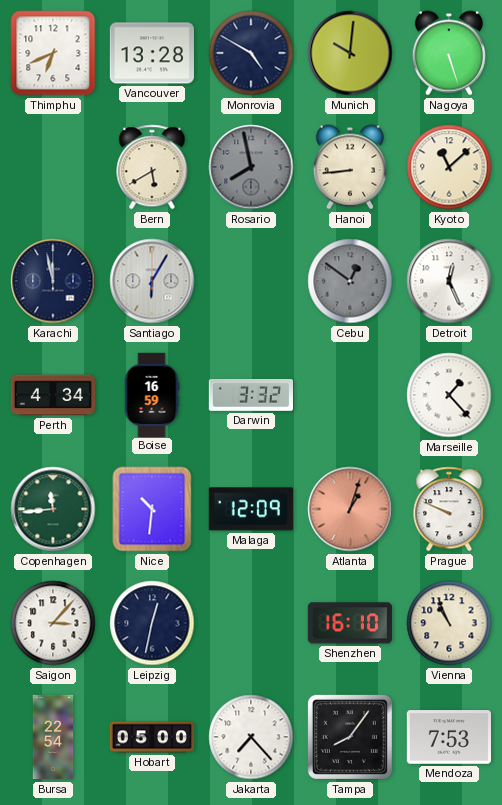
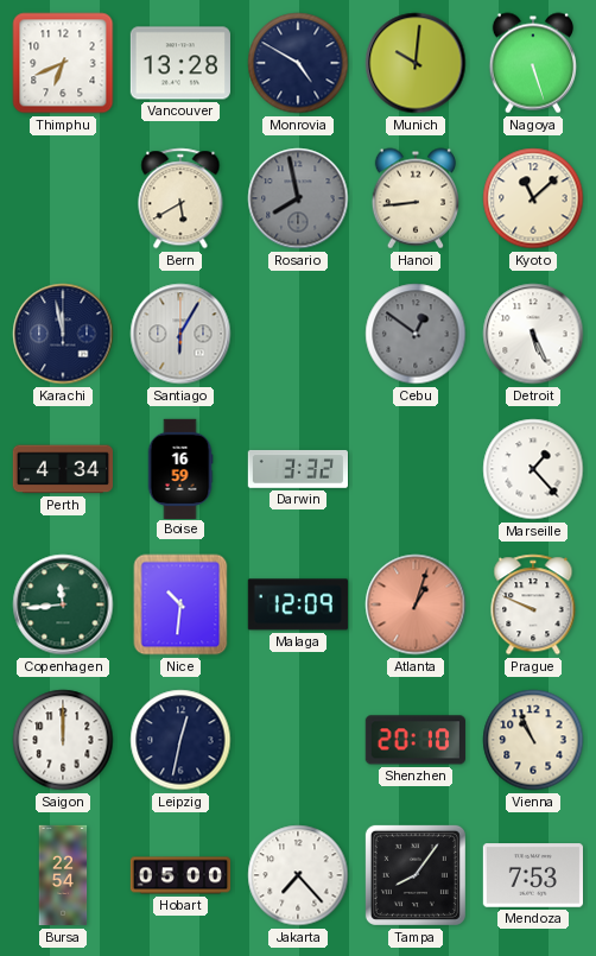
Detroit: 12:26 -> 5:26 (533, 334)
Saigon: 3:07 -> 12:00 (63, 740)
Shenzhen: 16:10 -> 20:10 (416, 740)
